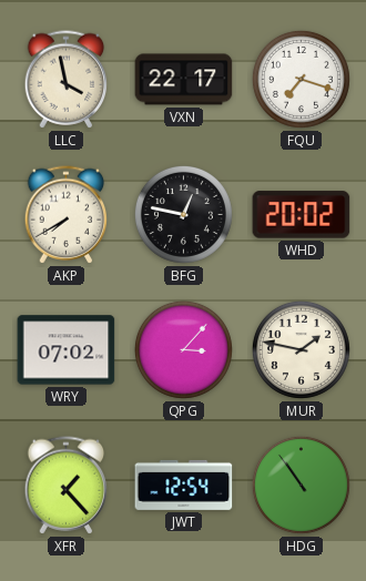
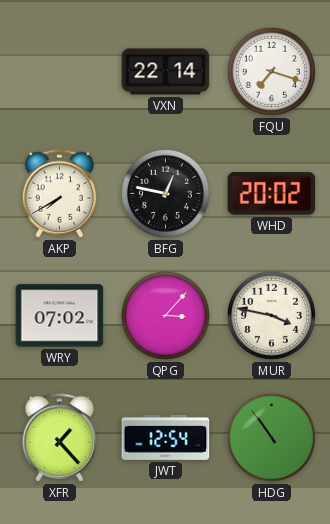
LLC: 3:58 -> none (67, 80)
VXN: 22:17 -> 22:14 (166, 72)
MUR: 1:47 -> 3:47 (271, 315)
